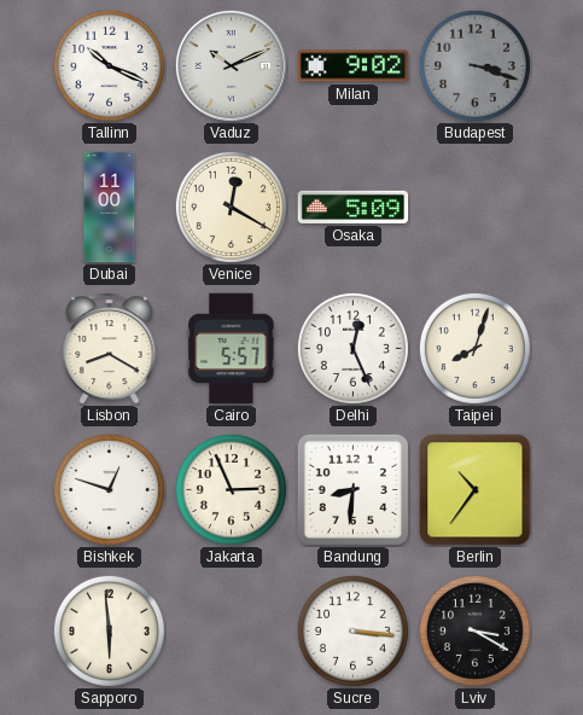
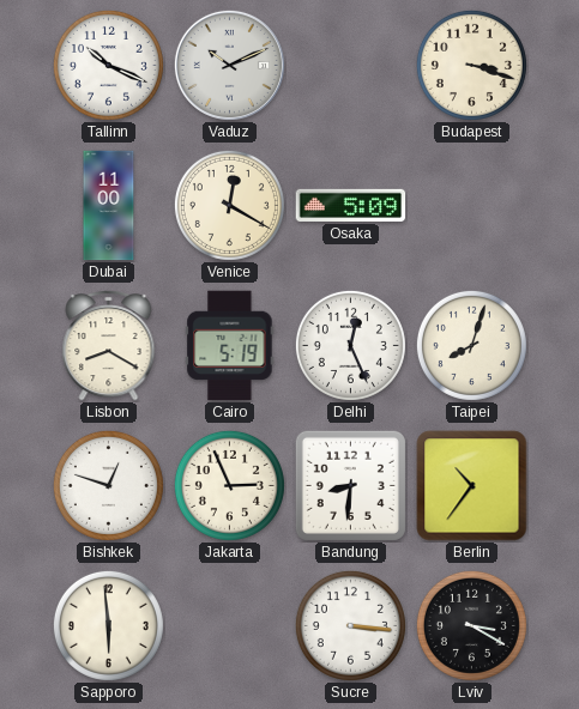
Milan: 9:02 -> none (354, 66)
Budapest dial: grey -> cream (471, 65)
Cairo: 5:57 -> 5:19 (230, 346)
